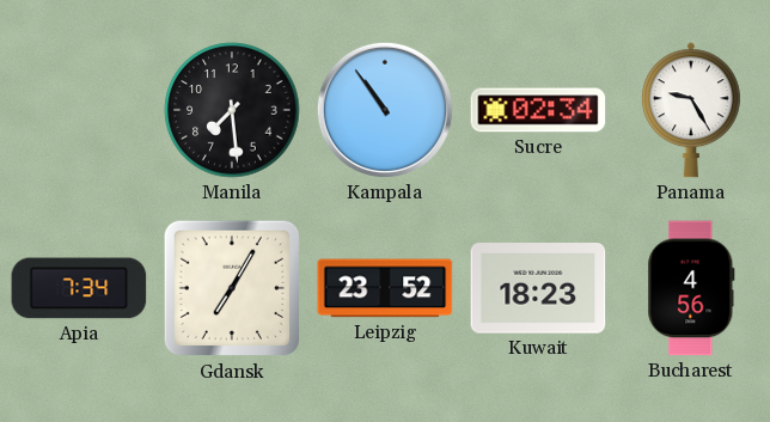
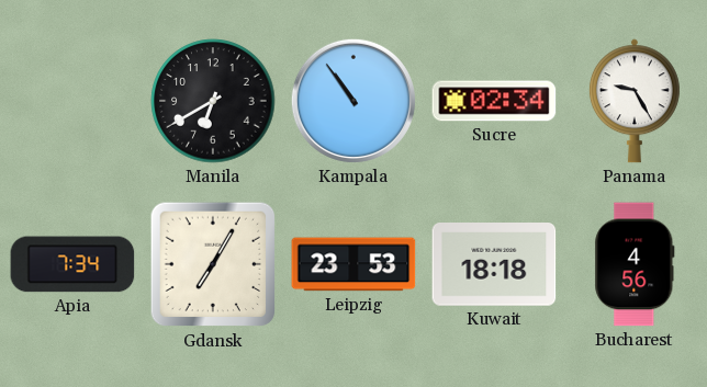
Manila: 7:29 -> 6:40 (213, 101)
Leipzig: 23:52 -> 23:53 (353, 264)
Kuwait: 18:23 -> 18:18 (494, 265)
